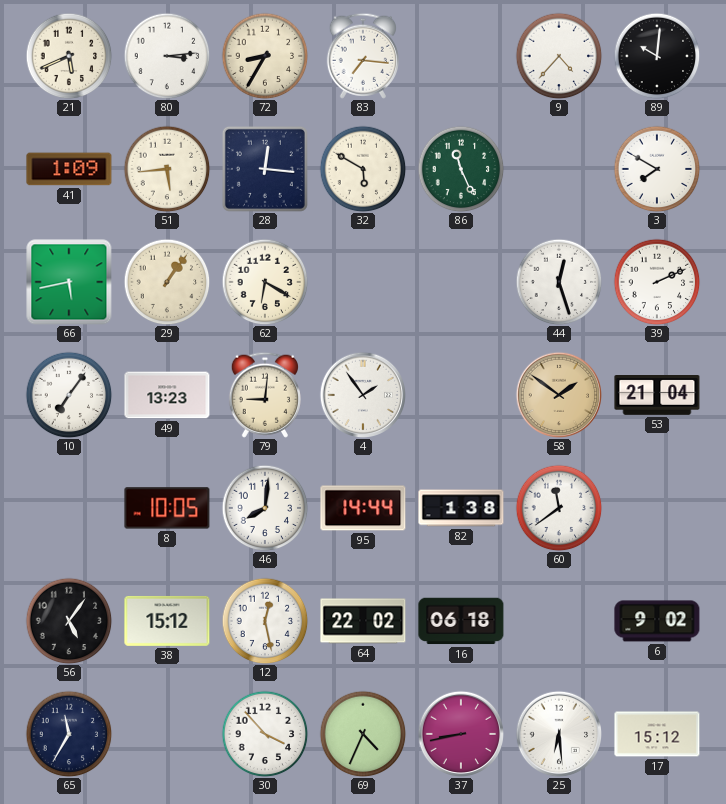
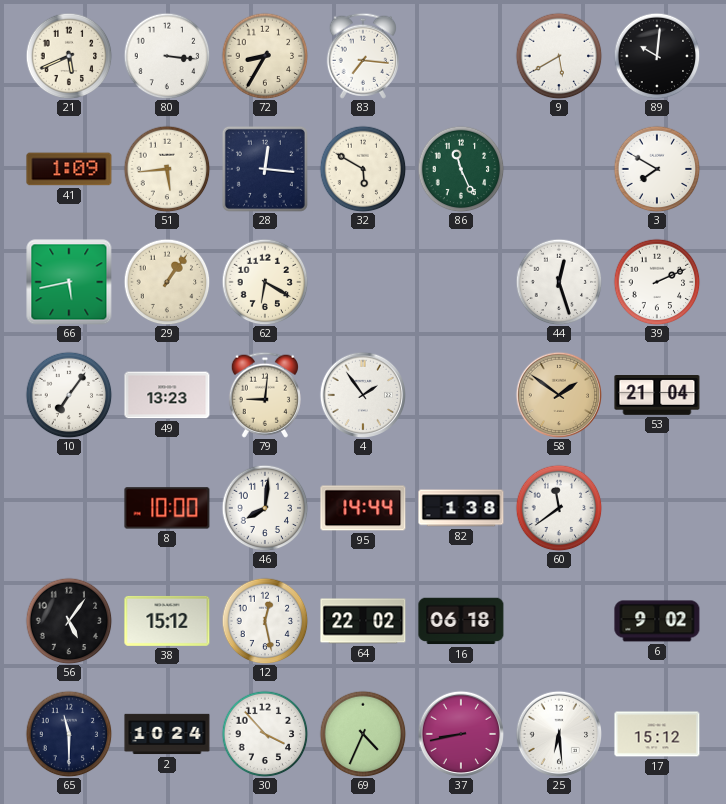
80: 3:14 -> 3:16 (167, 56)
9: 4:37 -> 5:40 (559, 56)
8: 10:05 -> 10:00 (167, 508)
65: 11:35 -> 11:30 (69, 734)
2: none -> 10:24 (167, 734)
